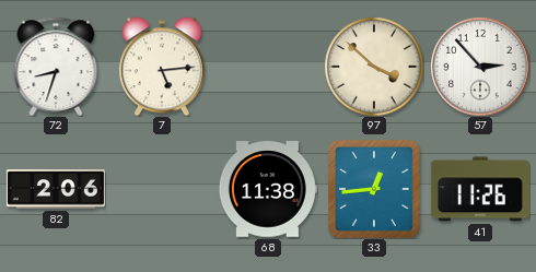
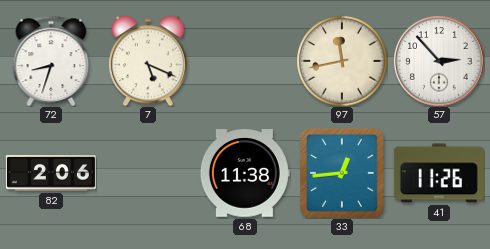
7: 5:14 -> 5:19 (148, 61)
97: 3:52 -> 11:43 (342, 61)
